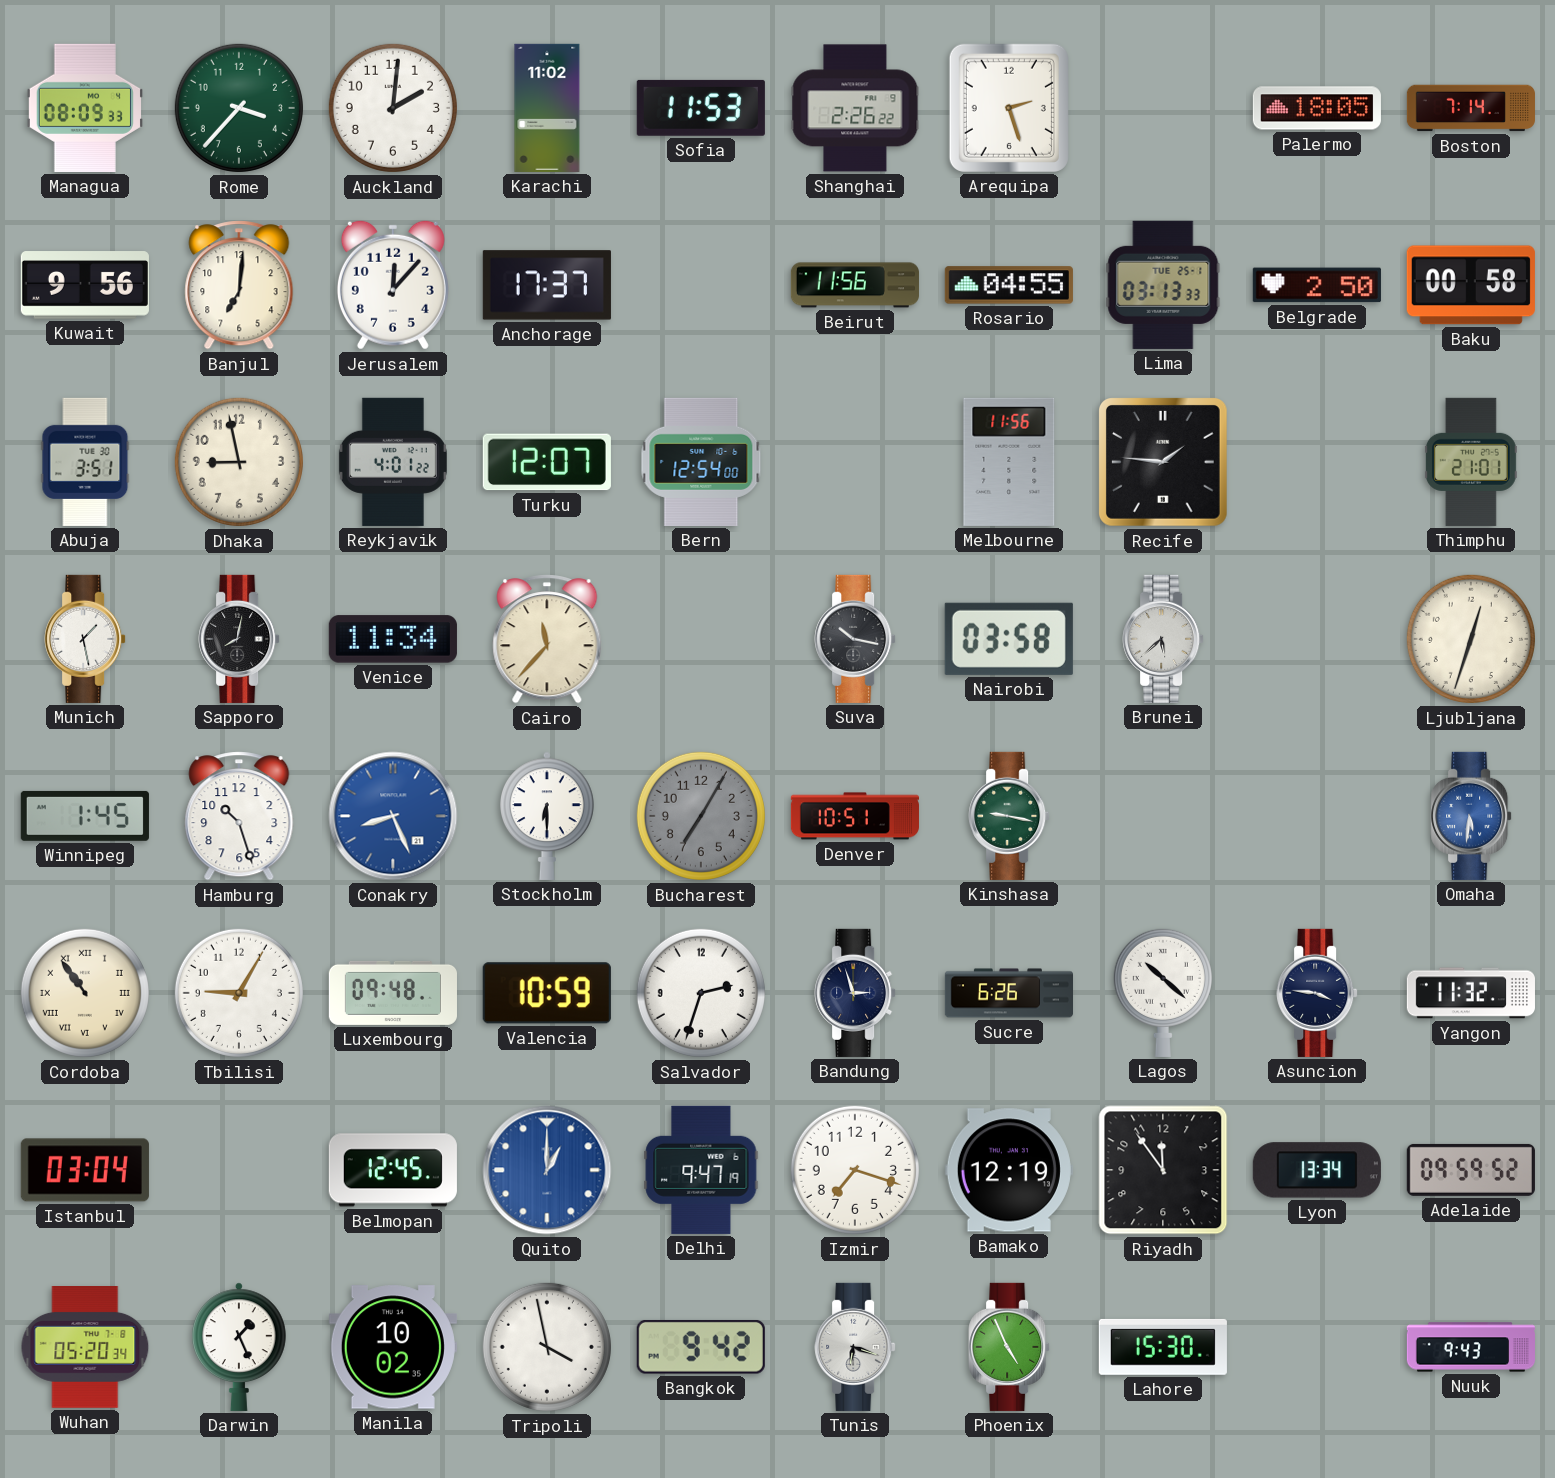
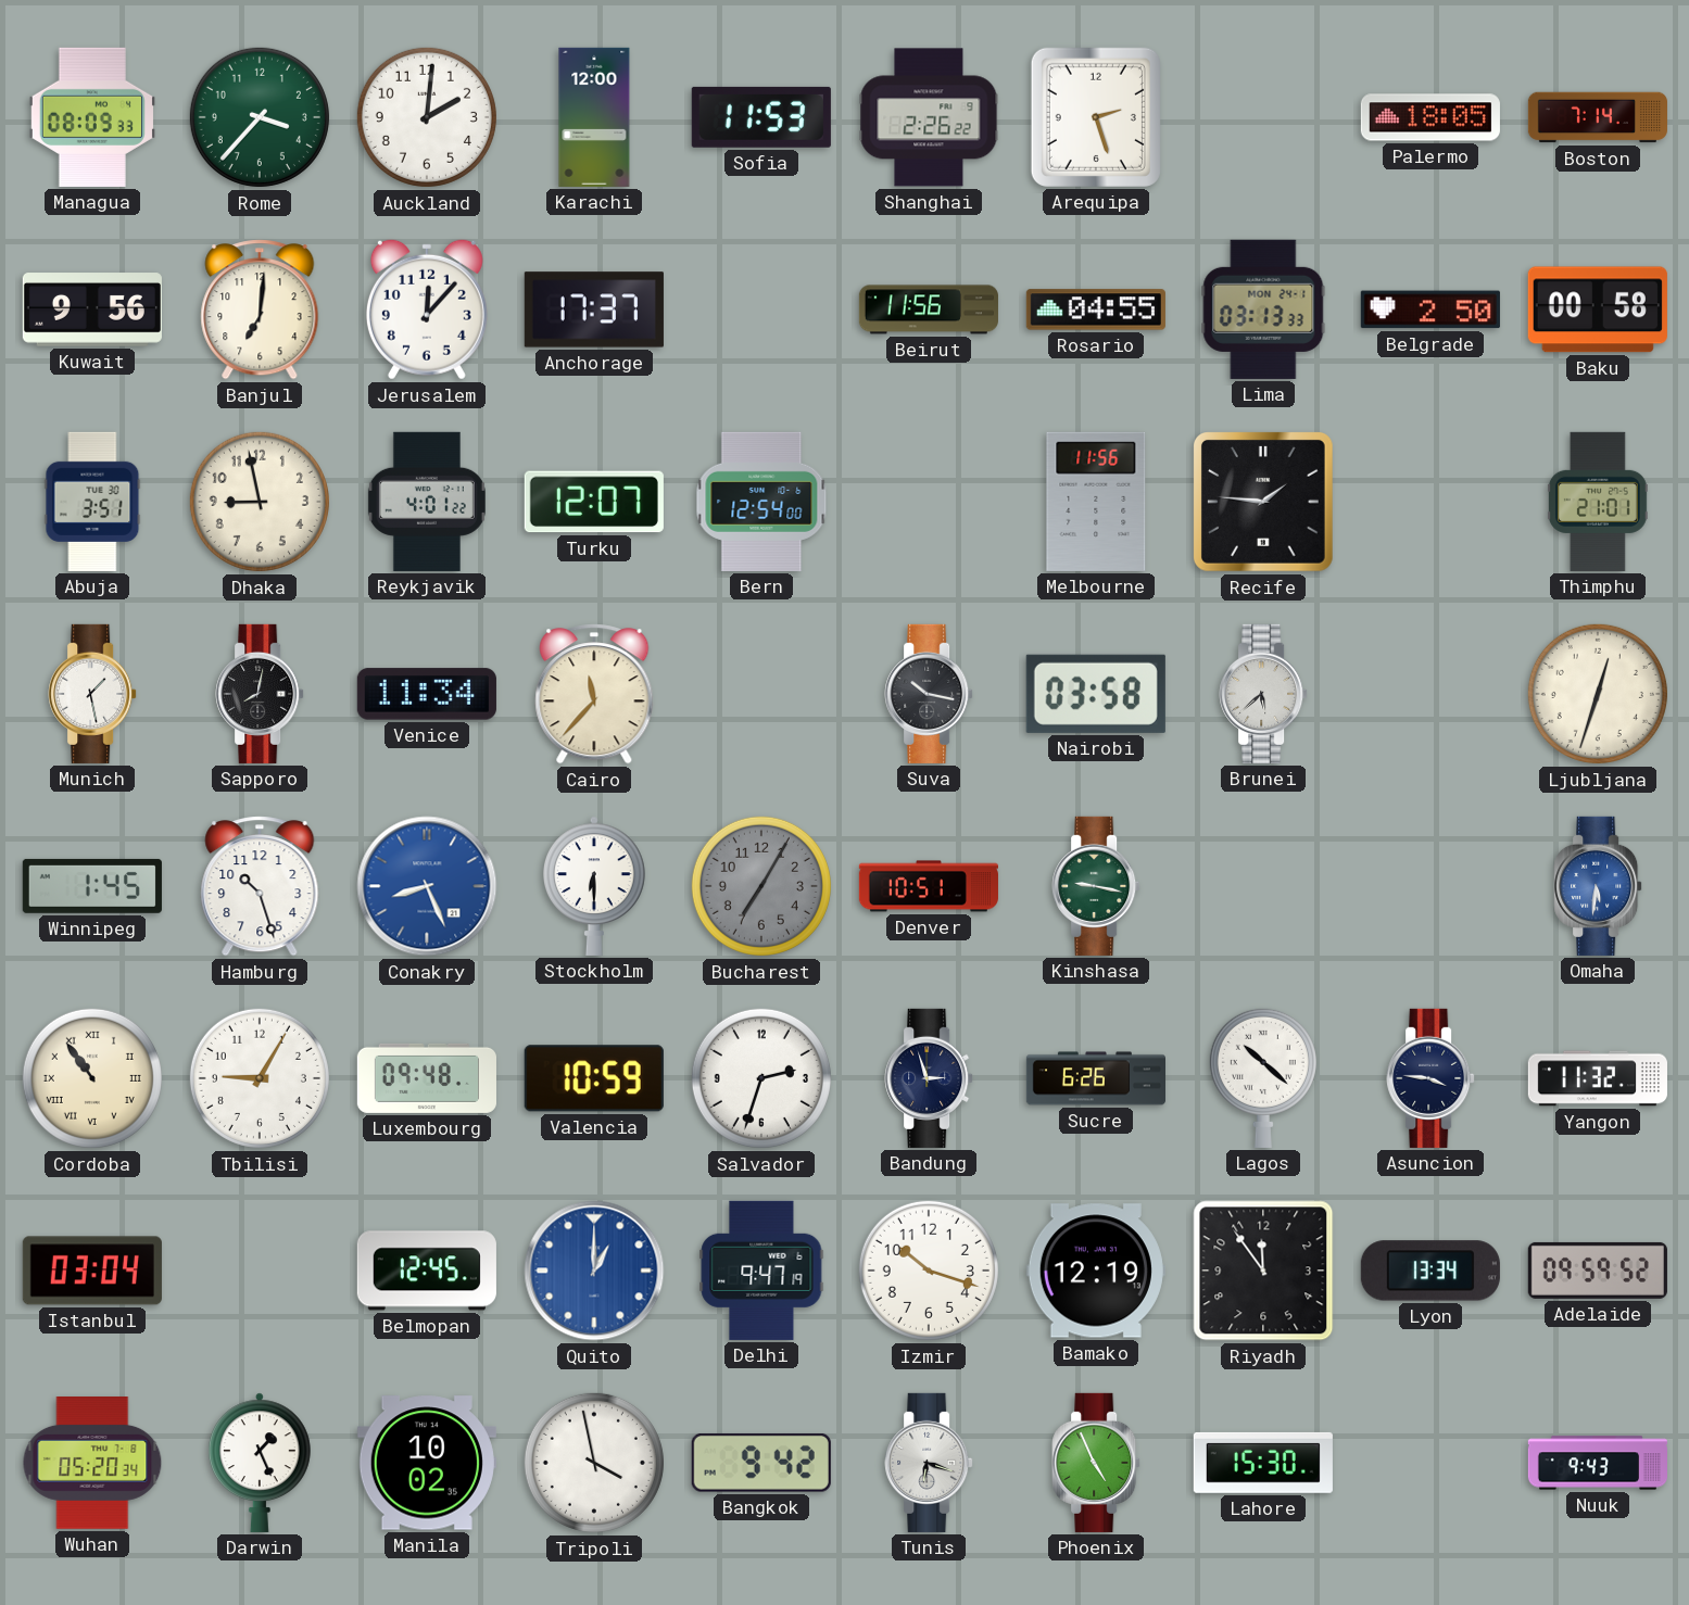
Karachi: 11:02 -> 12:00 (594, 117)
Lima date: TUE 25-1 -> MON 24-1 (1263, 309)
Izmir: 7:18 -> 10:18 (929, 1271)
